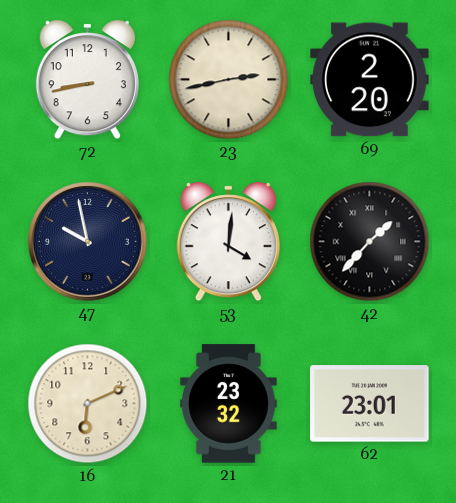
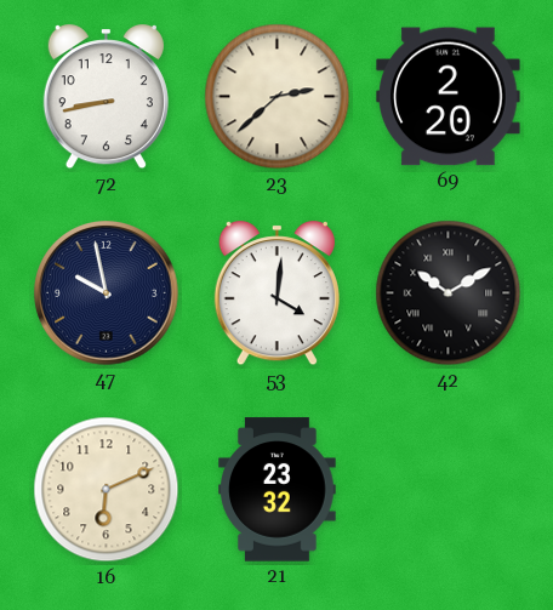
23: 2:43 -> 2:38 (278, 97)
42: 1:37 -> 10:10 (449, 293)
62: 23:01 -> none (370, 404)
